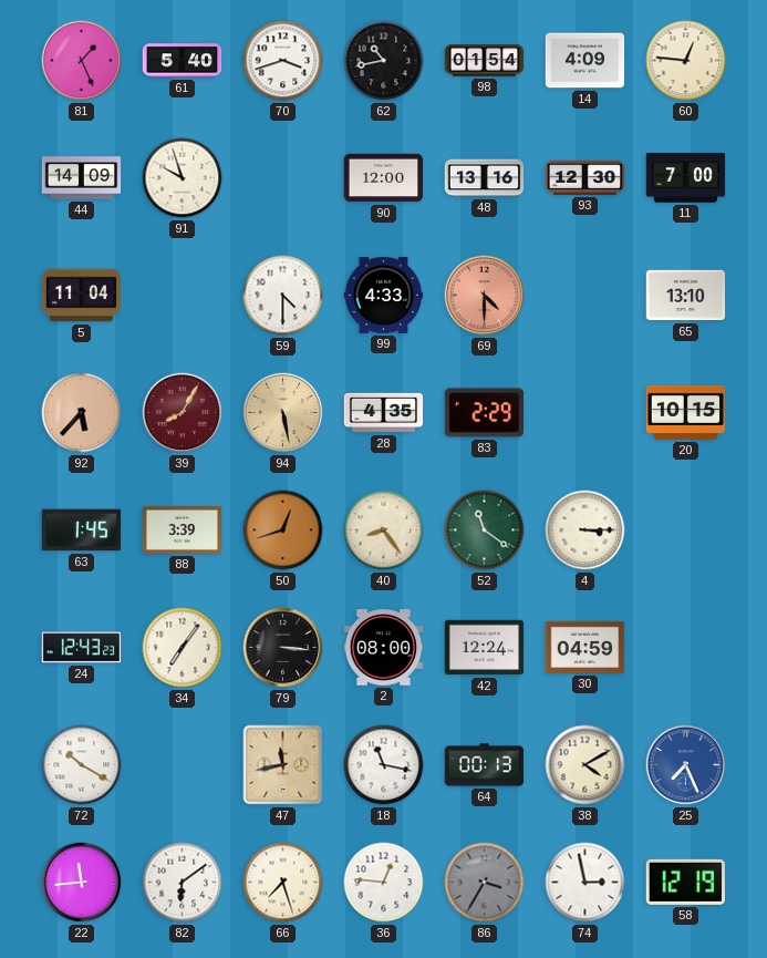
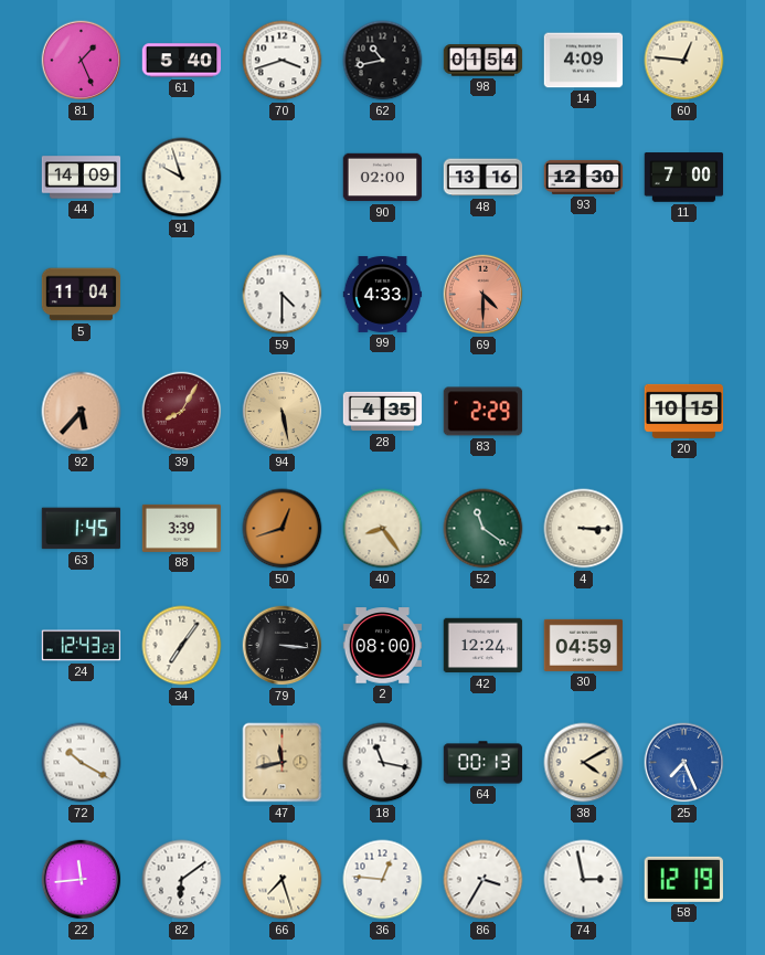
90: 12:00 -> 02:00 (383, 178)
65: 13:10 -> none (686, 296)
86 dial: grey -> white (484, 880)
